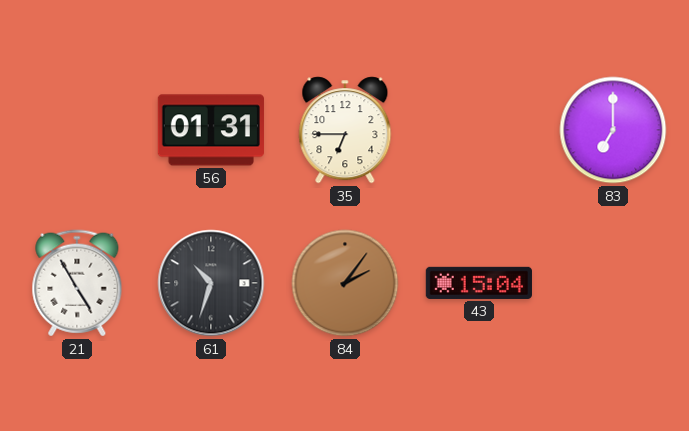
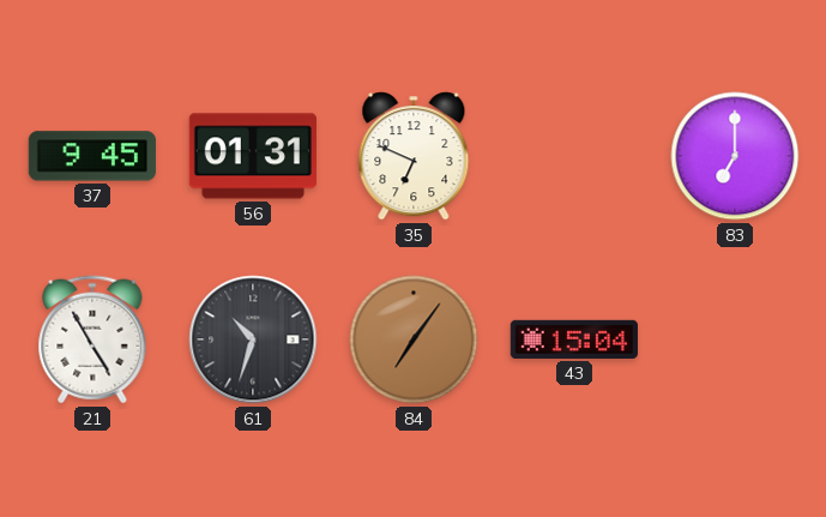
37: none -> 9:45 (92, 156)
35: 6:45 -> 6:49 (414, 156)
84: 2:06 -> 7:06 (414, 339)
